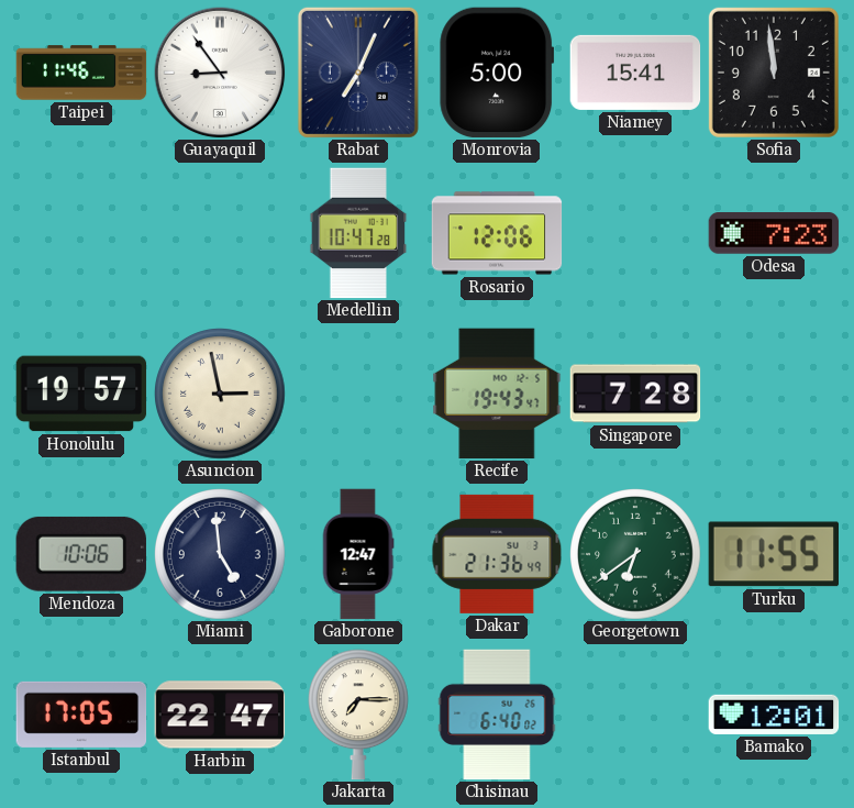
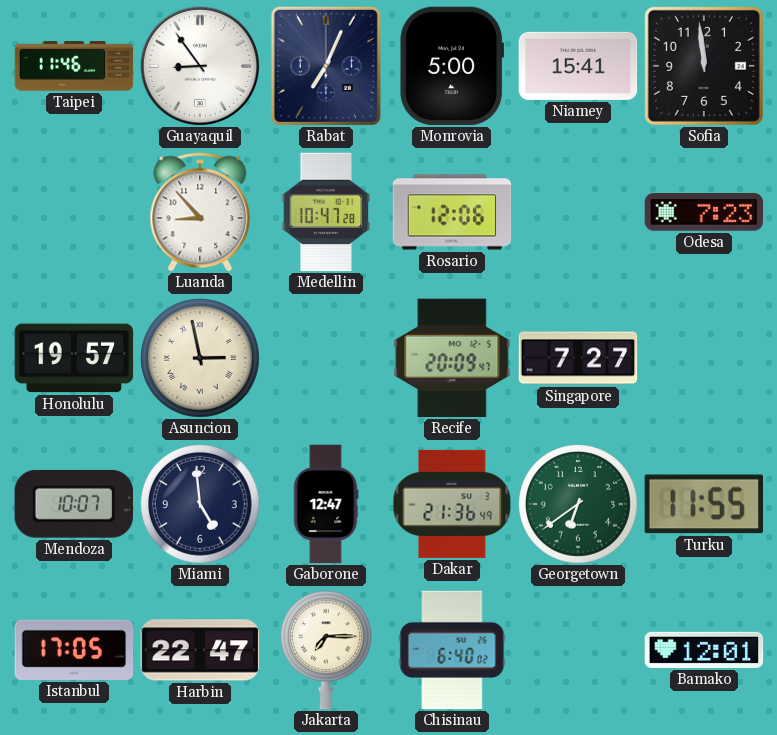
Luanda: none -> 8:53 (200, 212)
Recife: 19:43 -> 20:09 (452, 358)
Singapore: 7:28 -> 7:27 (578, 358)
Mendoza: 10:06 -> 10:07 (74, 504)
